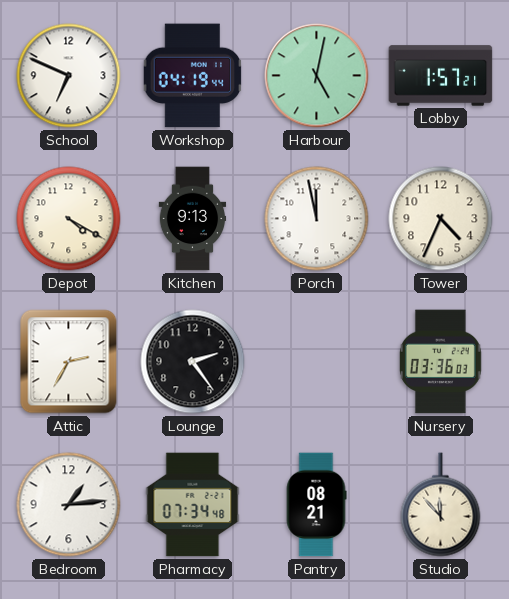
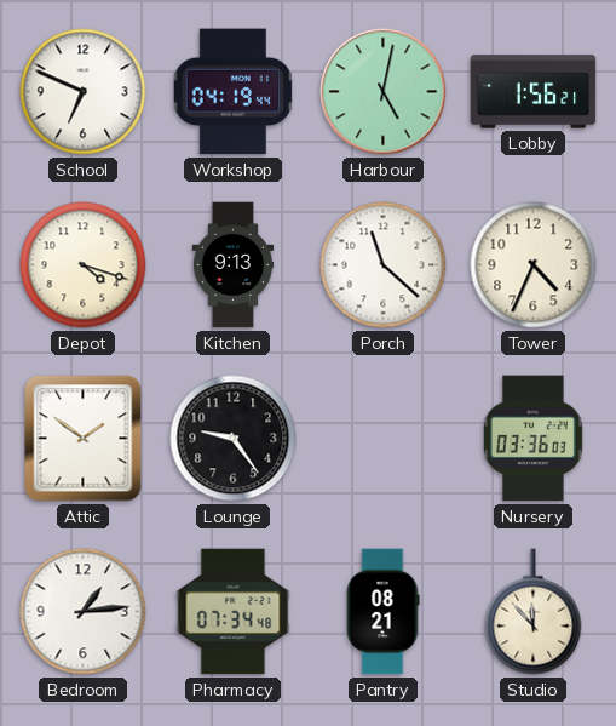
Lobby: 1:57 -> 1:56 (534, 92)
Depot: 4:20 -> 4:18 (84, 265)
Porch: 11:58 -> 11:22 (384, 265)
Attic: 2:35 -> 1:51 (84, 439)
Lounge: 2:24 -> 9:24 (234, 439)
